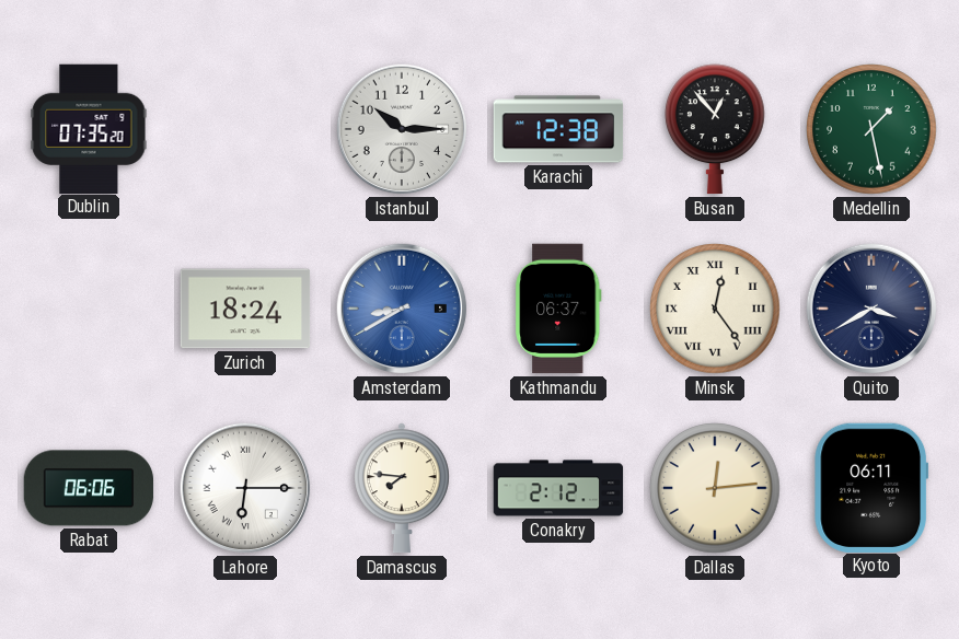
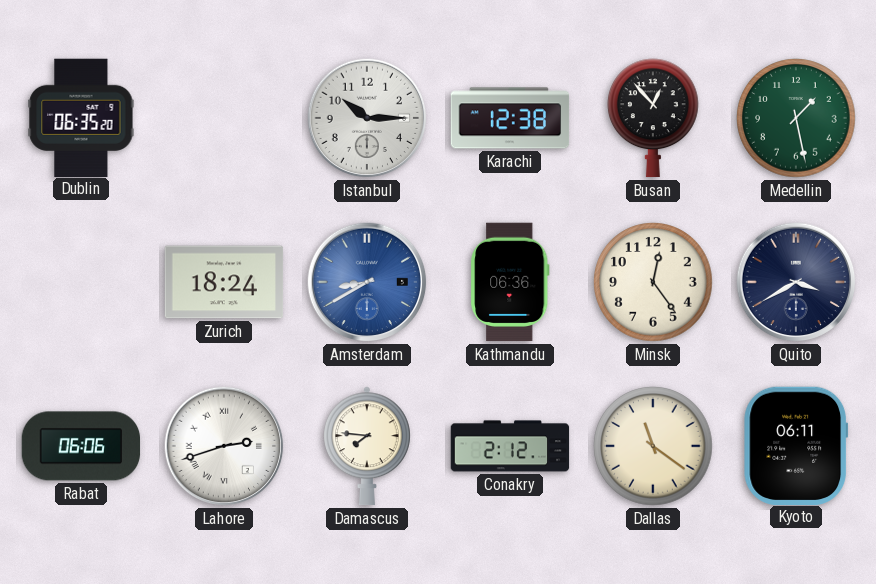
Dublin: 07:35 -> 06:35 (81, 117)
Kathmandu: 06:37 -> 06:36 (510, 282)
Minsk numerals: Roman -> Arabic (653, 282)
Lahore: 6:15 -> 2:42 (224, 446)
Dallas: 12:14 -> 11:21 (653, 446)
